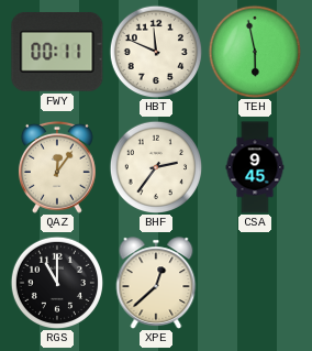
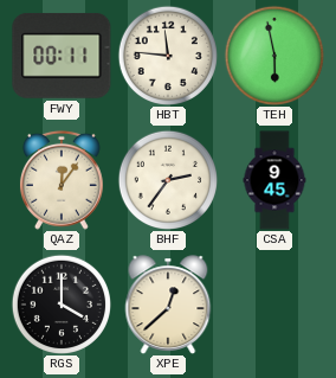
HBT: 11:49 -> 11:46 (167, 55)
RGS: 11:00 -> 4:00 (60, 303)
